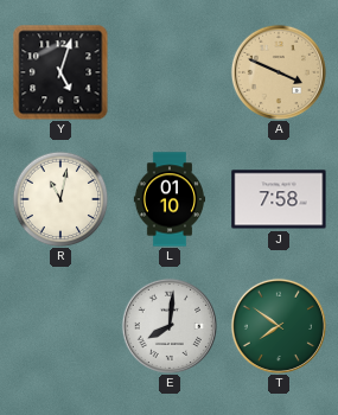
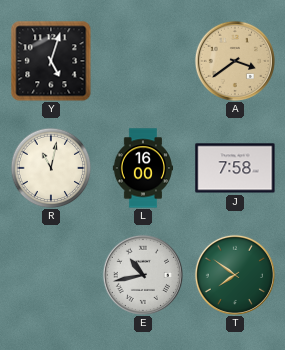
A: 3:49 -> 3:39 (235, 61)
L: 01:10 -> 16:00 (143, 168)
E: 8:01 -> 10:43 (143, 275)
